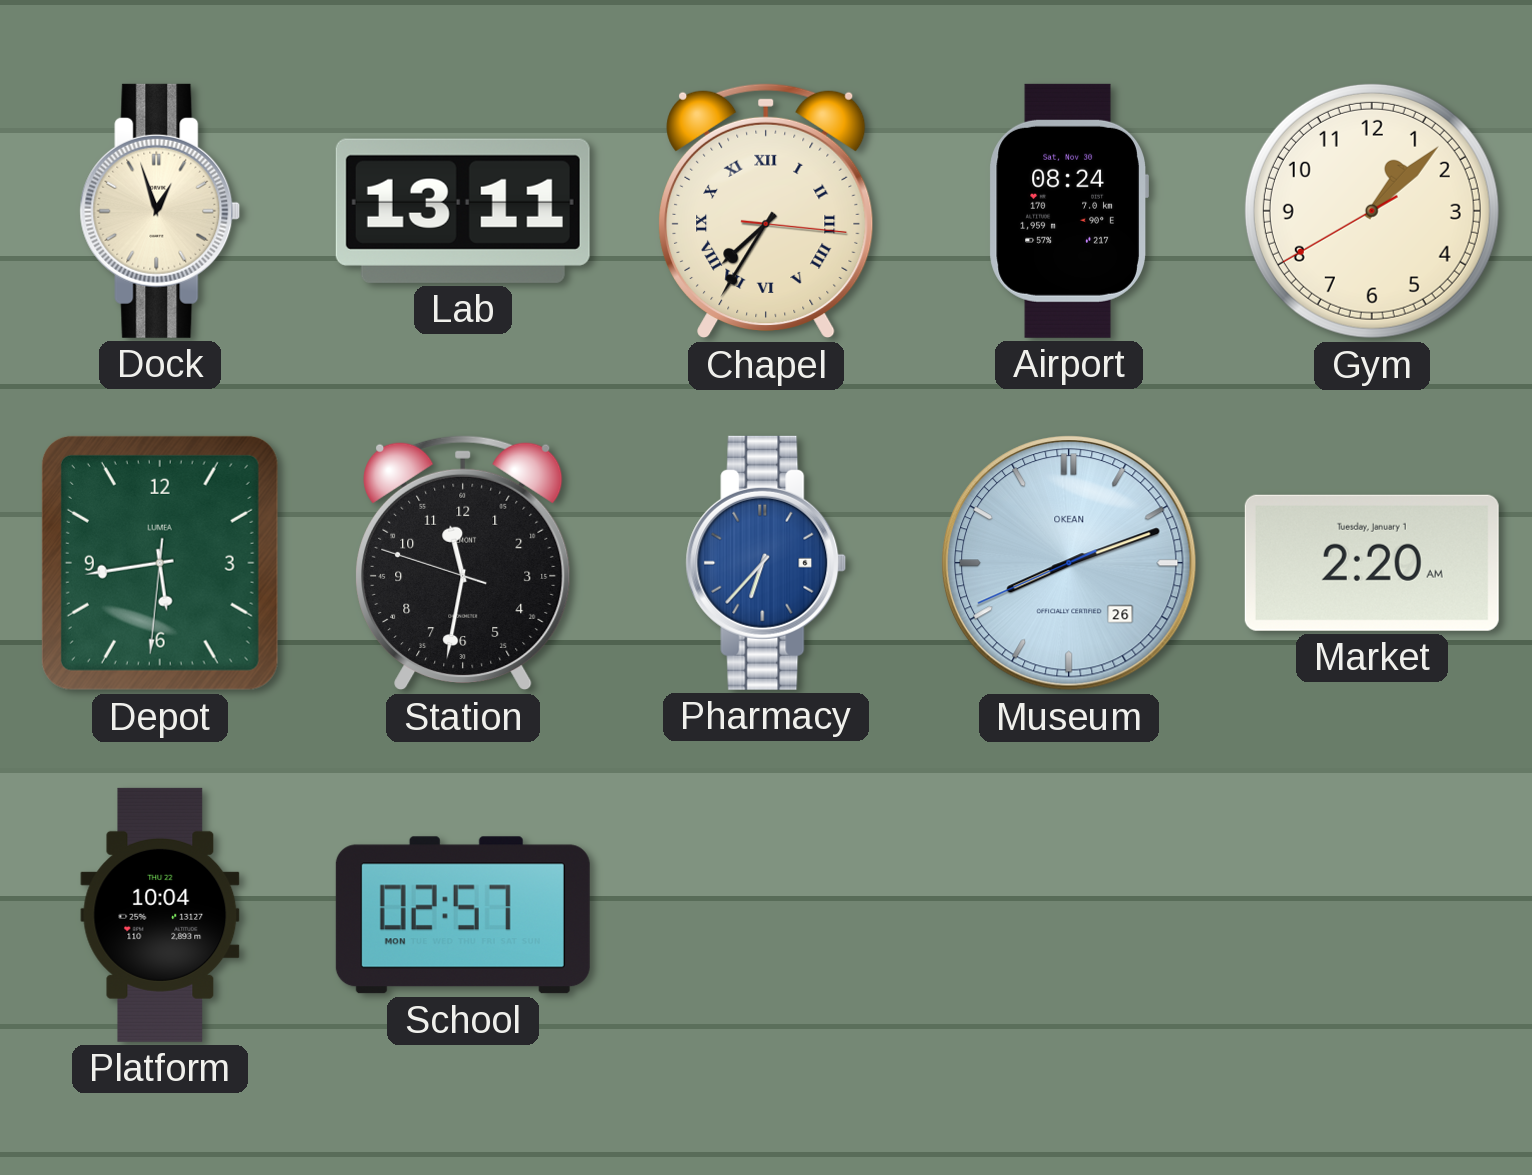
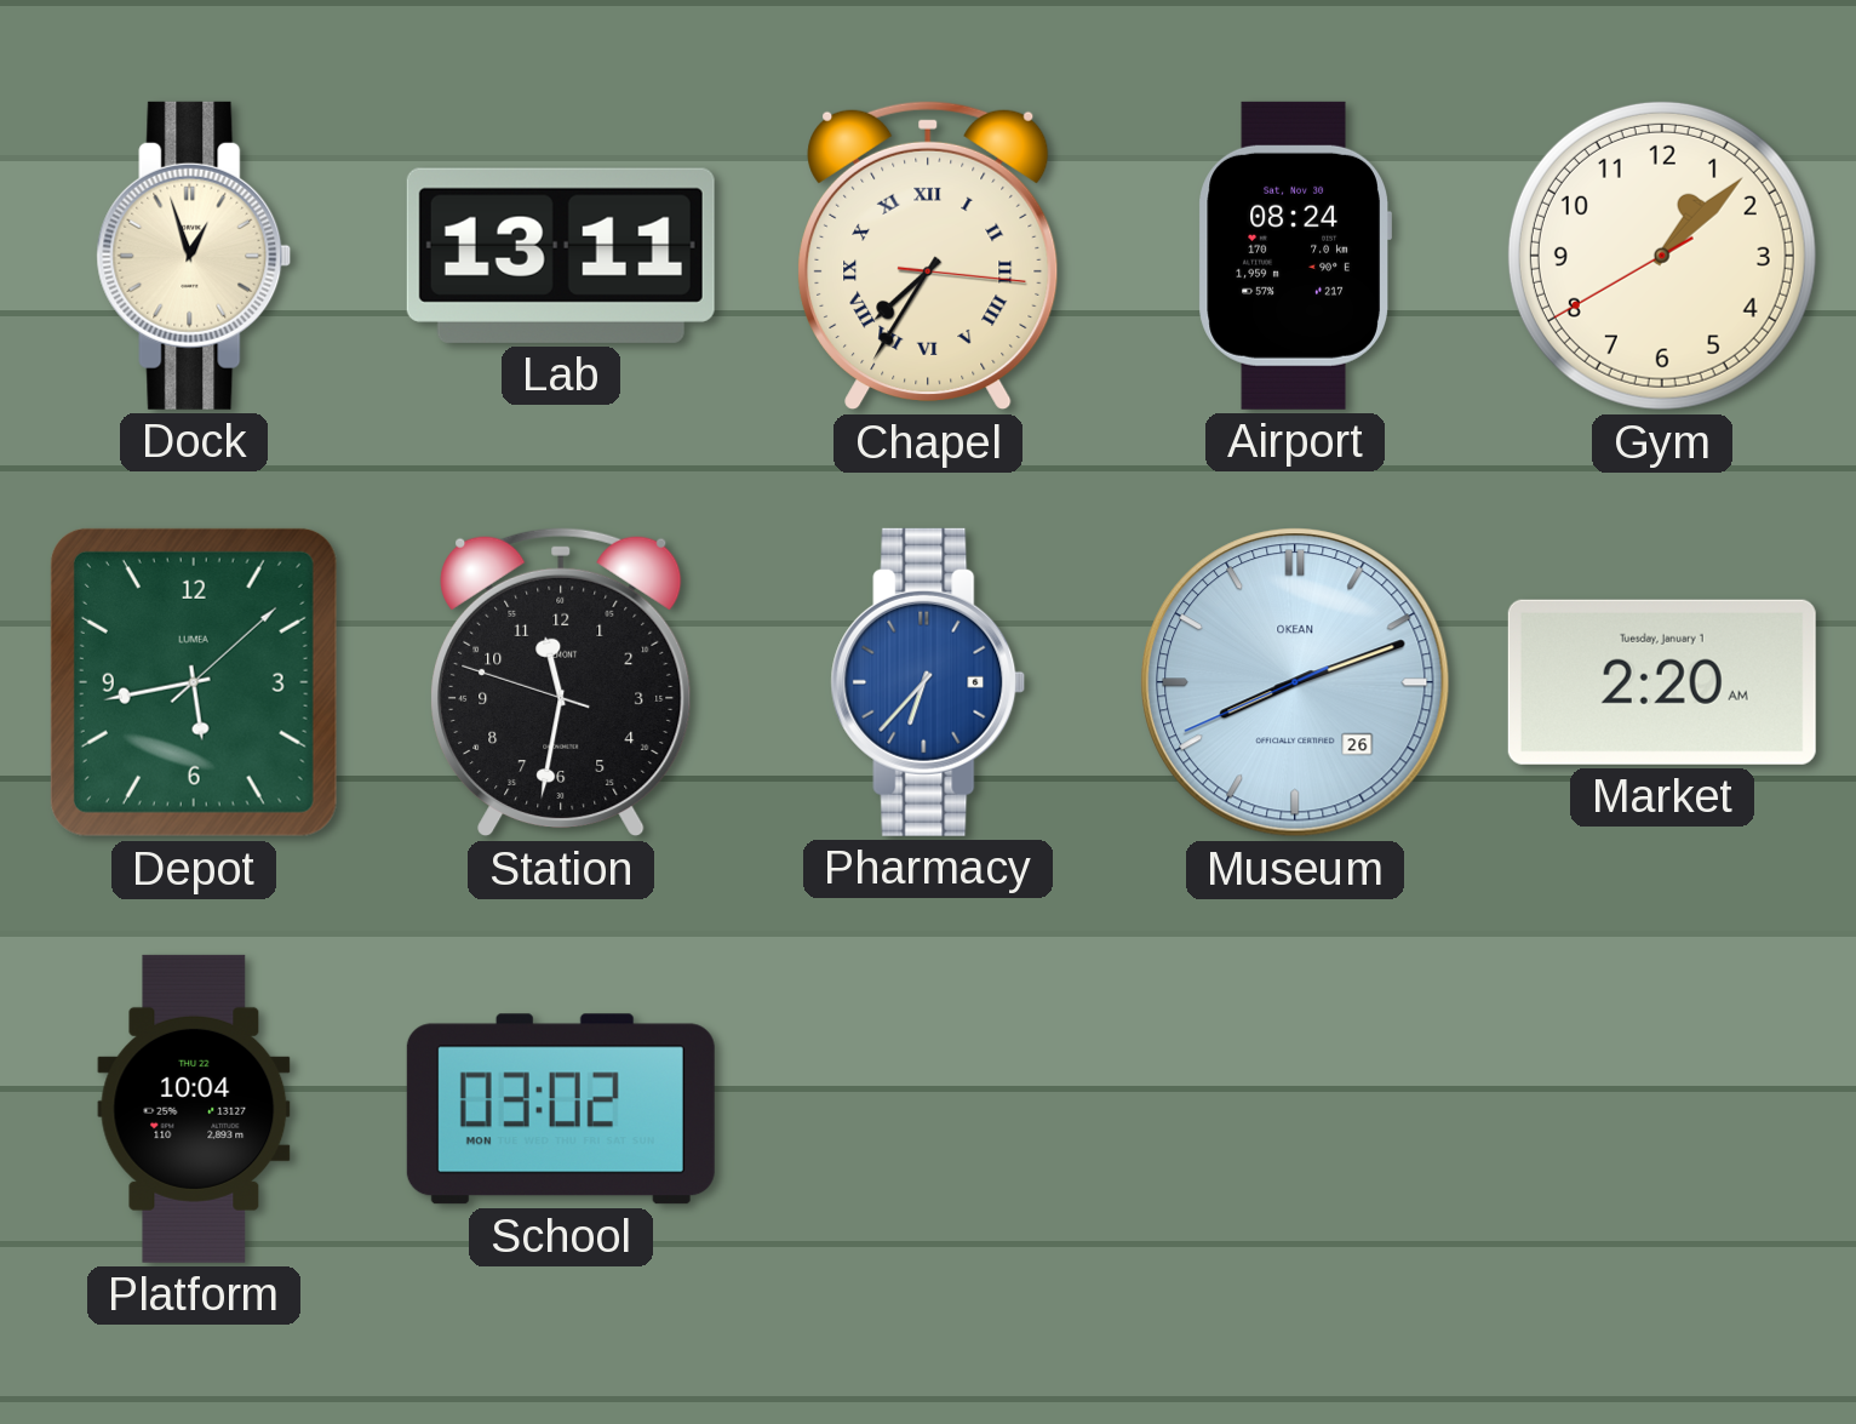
Depot: 5:43:31 -> 5:43:08 (194, 682)
School: 02:57 -> 03:02 (561, 1109)
